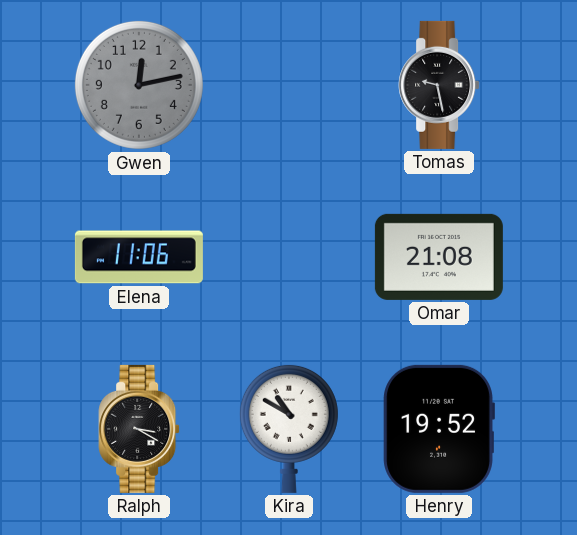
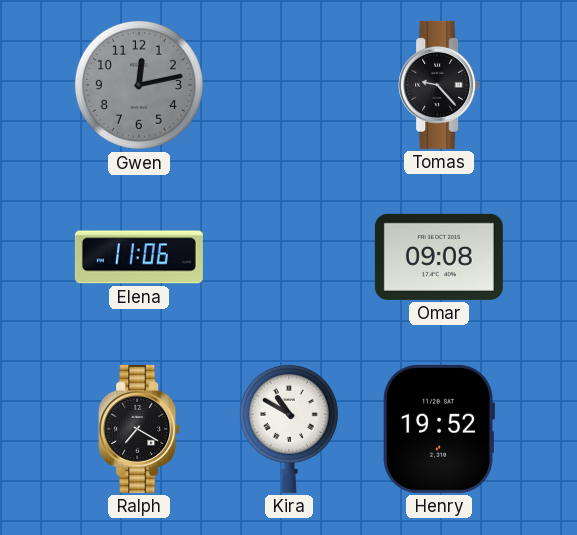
Tomas: 9:28 -> 9:23 (439, 85)
Omar: 21:08 -> 09:08 (439, 257)
Ralph: 3:20 -> 7:20 (139, 429)
